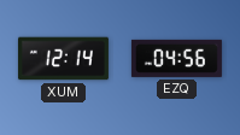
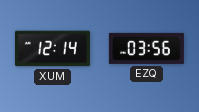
EZQ: 04:56 -> 03:56 (146, 48)
